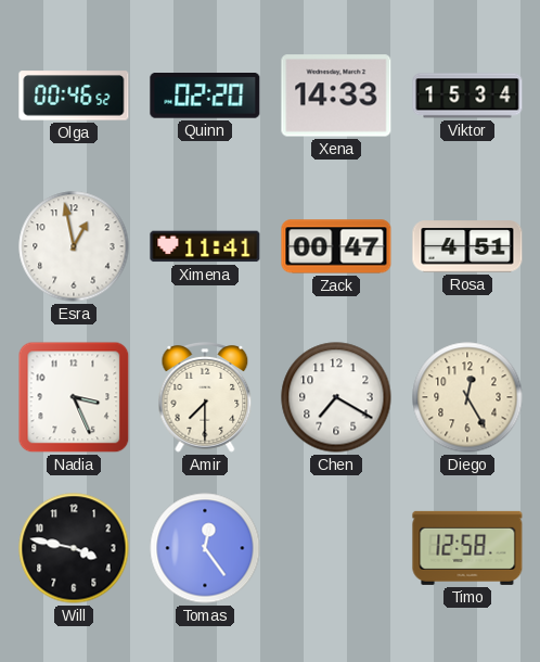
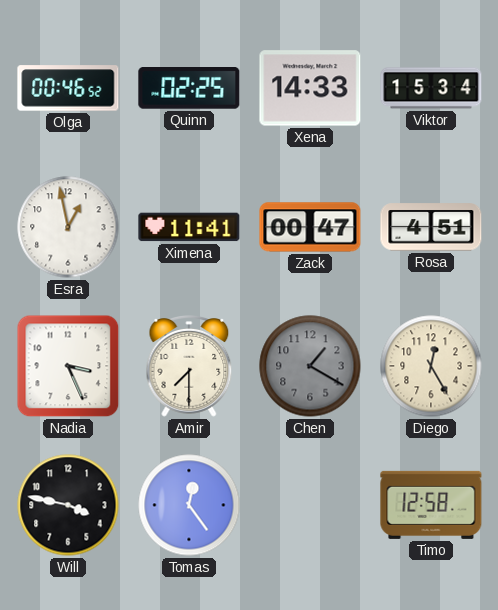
Quinn: 02:20 -> 02:25 (189, 89)
Chen: 7:20 -> 1:20 (310, 366)
Chen dial: white -> grey (310, 366)
